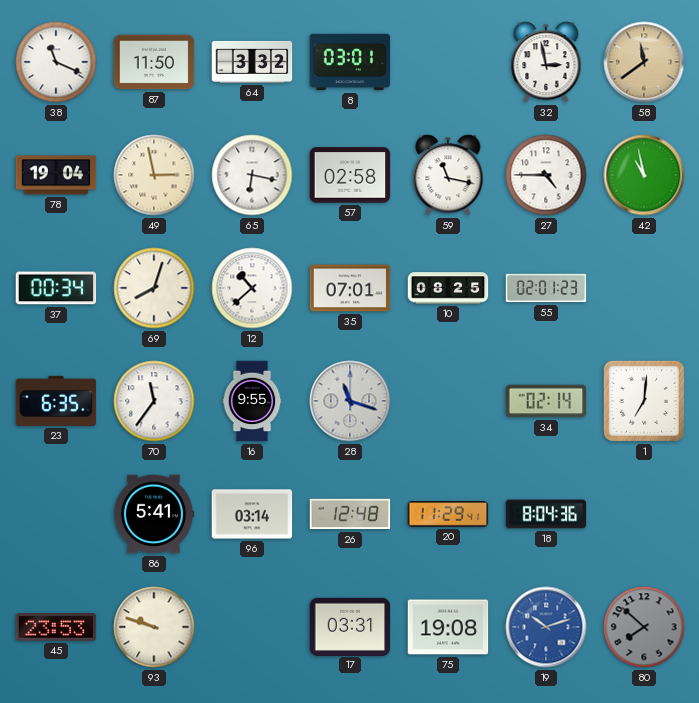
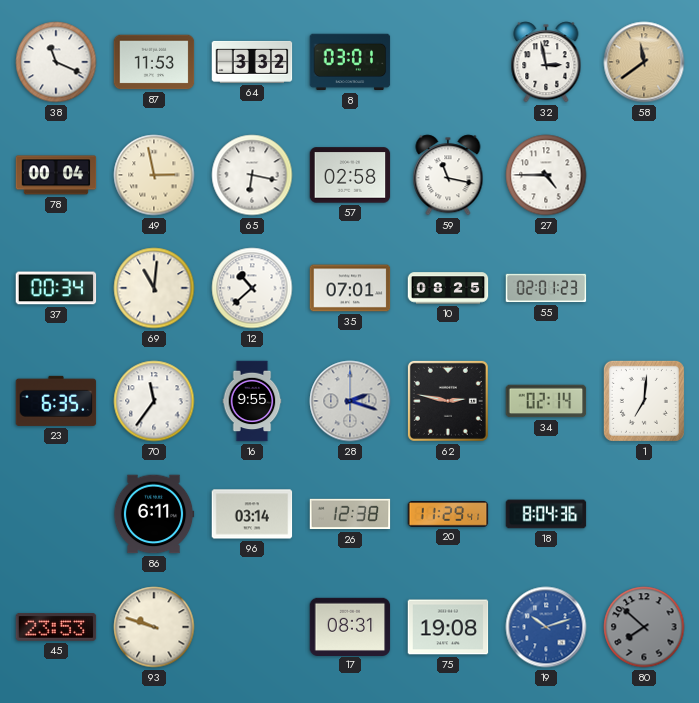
87: 11:50 -> 11:53 (154, 62)
78: 19:04 -> 00:04 (56, 175)
42: 10:58 -> none (644, 175)
69: 8:03 -> 11:01 (154, 288)
28: 11:18 -> 2:18 (350, 401)
62: none -> 2:47 (448, 401)
86: 5:41 -> 6:11 (154, 514)
26: 12:48 -> 12:38 (350, 514)
17: 03:31 -> 08:31 (350, 626)
